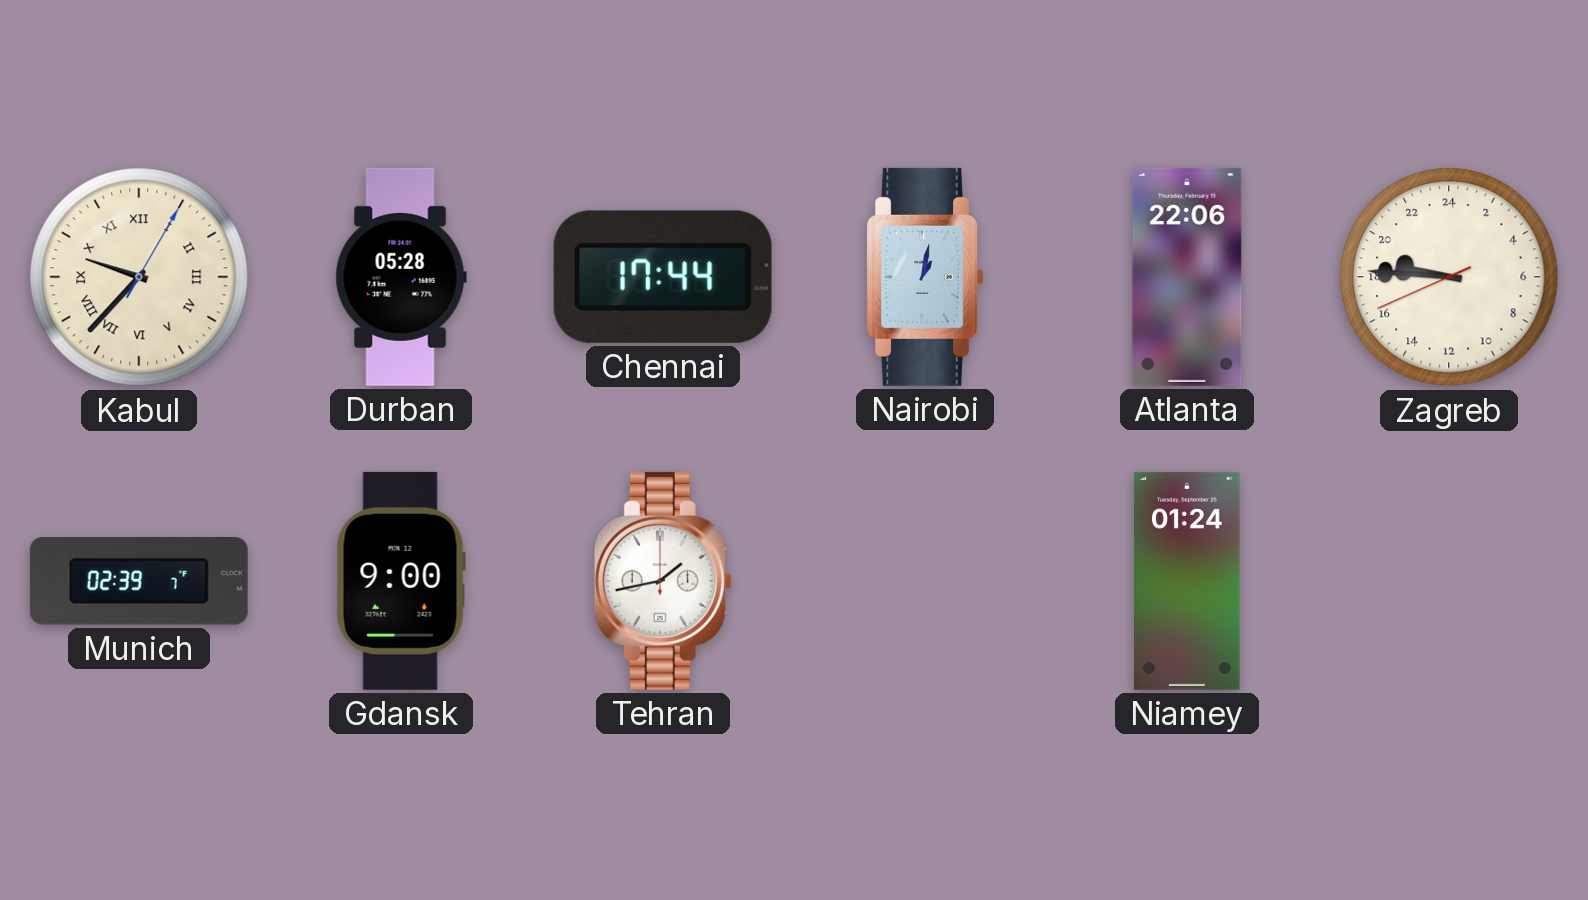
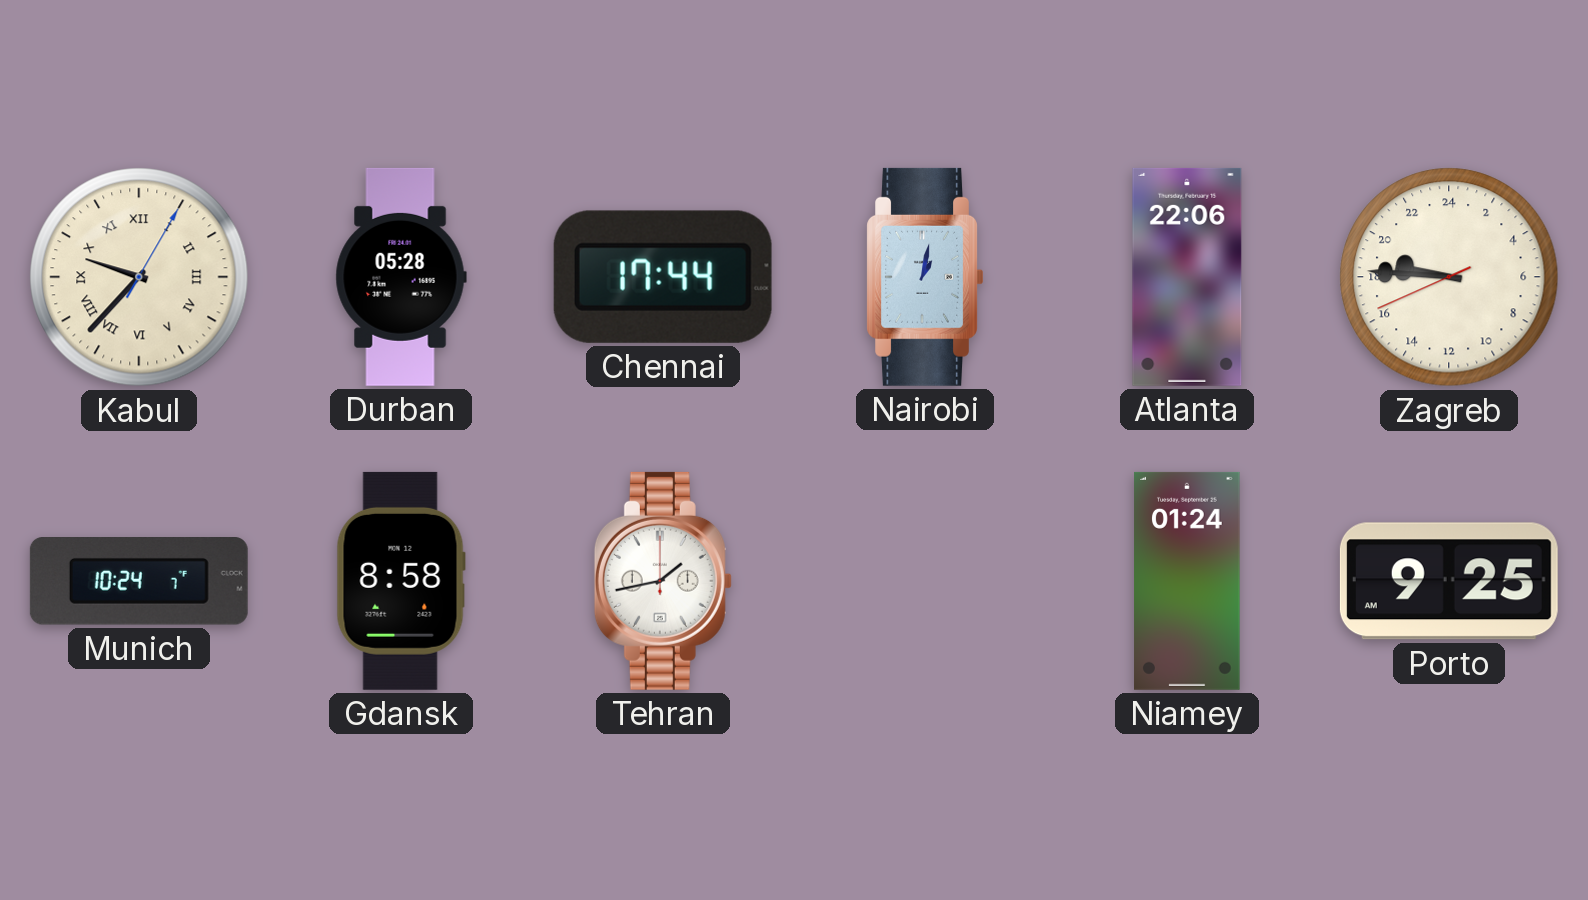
Munich: 02:39 -> 10:24 (139, 582)
Gdansk: 9:00 -> 8:58 (401, 581)
Porto: none -> 9:25 (1449, 581)
